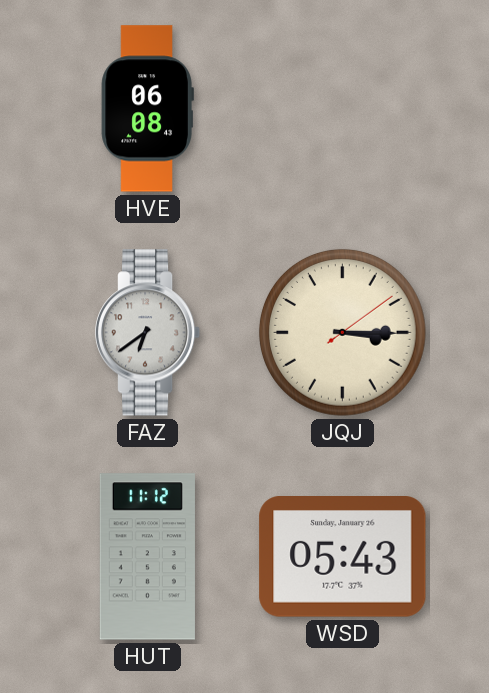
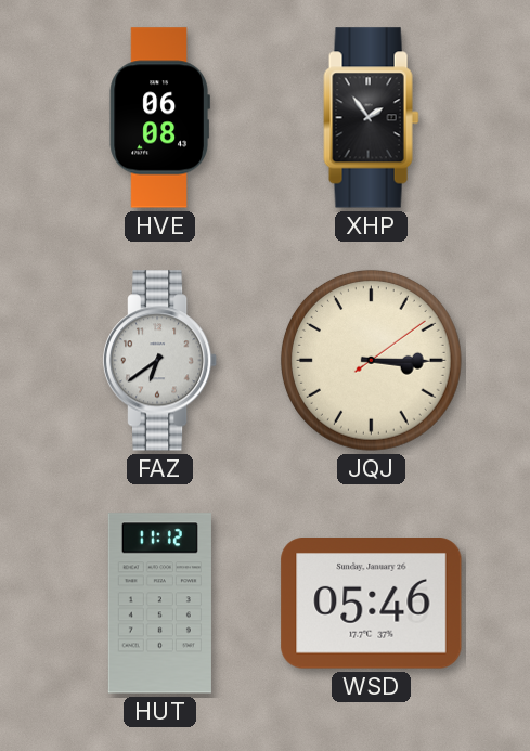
XHP: none -> 1:54 (372, 118)
WSD: 05:43 -> 05:46 (372, 604)
